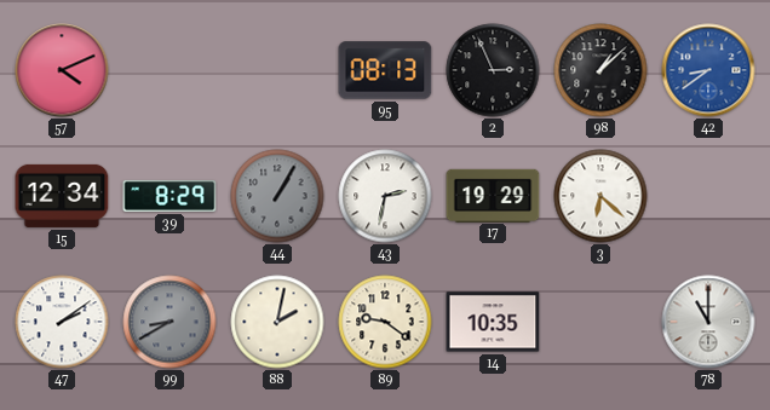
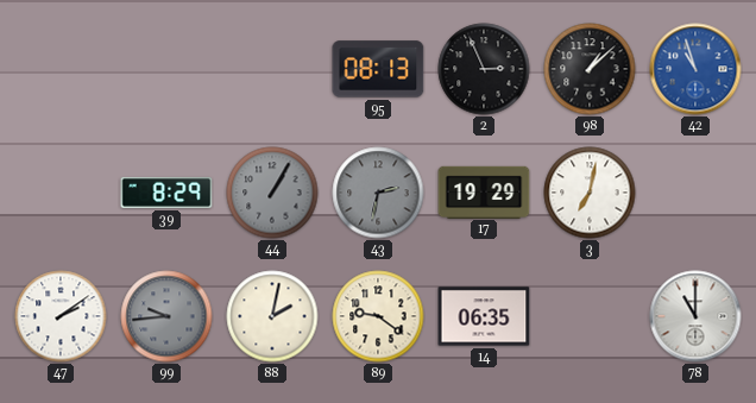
57: 4:11 -> none (62, 70)
42: 8:39 -> 10:57 (695, 69)
15: 12:34 -> none (62, 196)
43 dial: white -> grey (378, 193)
3: 6:22 -> 7:02 (590, 193)
99: 8:40 -> 9:44 (166, 316)
14: 10:35 -> 06:35 (484, 316)
